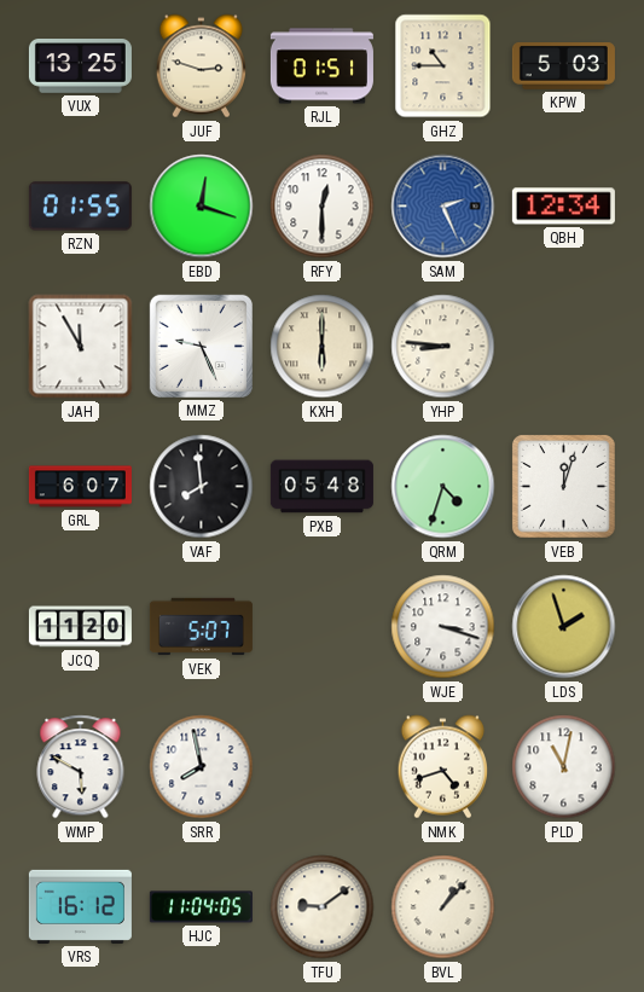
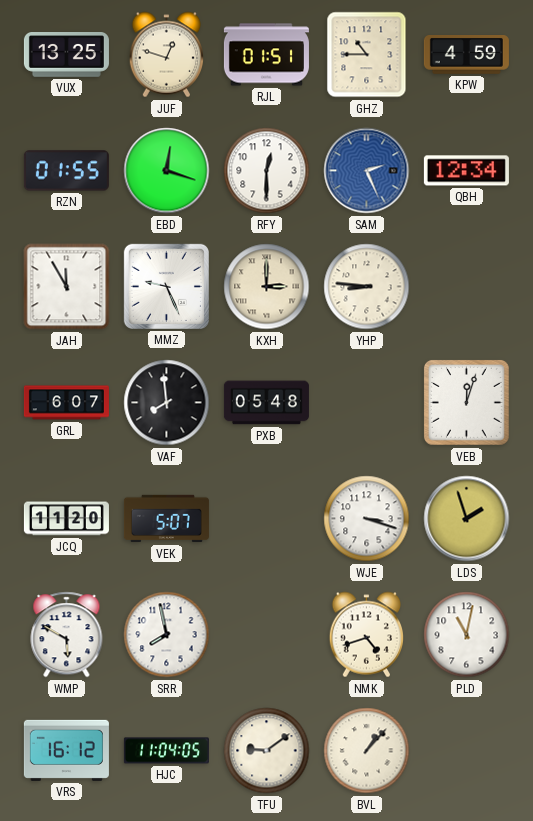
JUF: 2:48 -> 12:48 (166, 55)
KPW: 5:03 -> 4:59 (466, 55)
KXH: 6:00 -> 3:00 (267, 287)
QRM: 4:33 -> none (443, 487)
